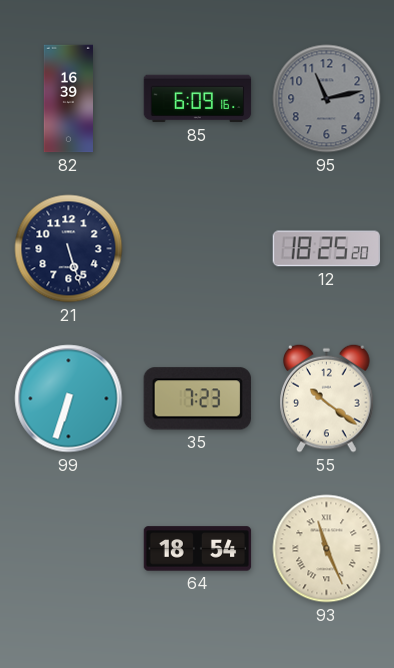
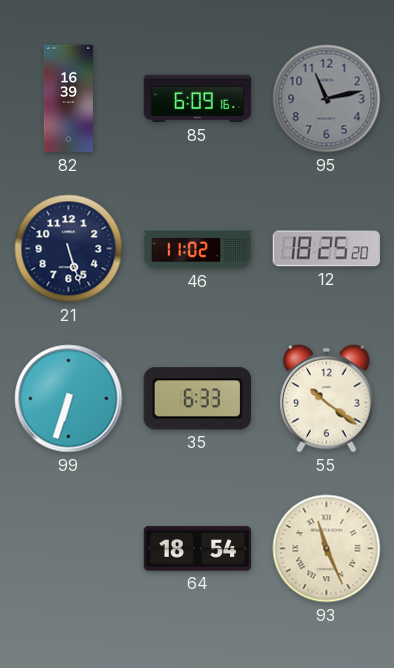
46: none -> 11:02 (198, 249)
35: 7:23 -> 6:33 (197, 399)
